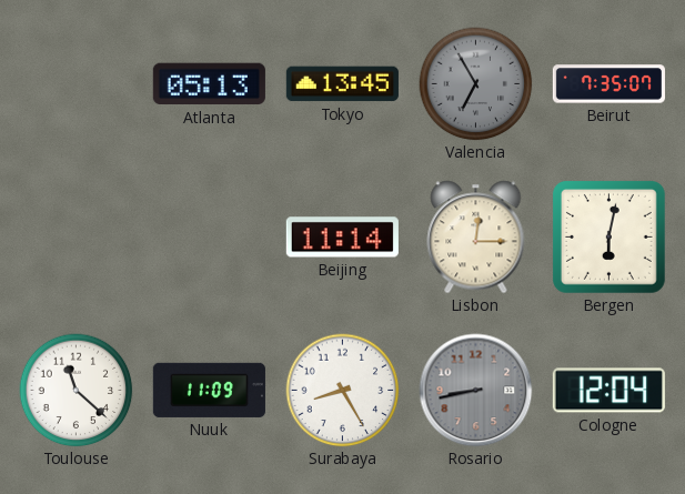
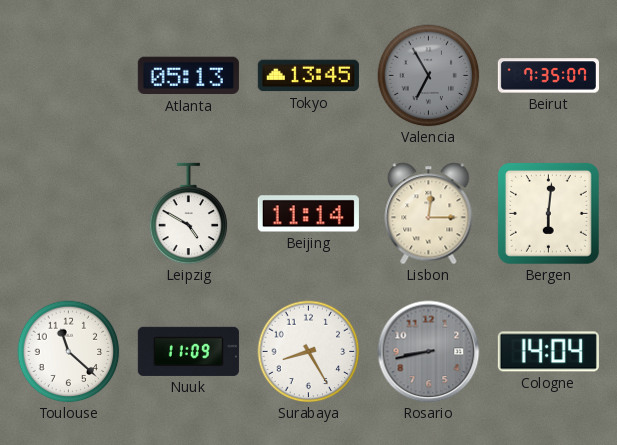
Leipzig: none -> 4:50 (189, 214)
Bergen: 6:02 -> 6:01 (548, 213)
Cologne: 12:04 -> 14:04 (548, 352)
